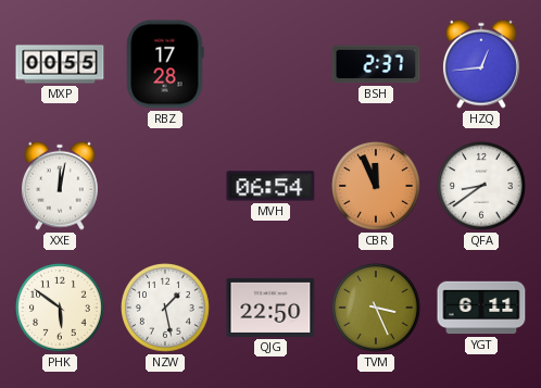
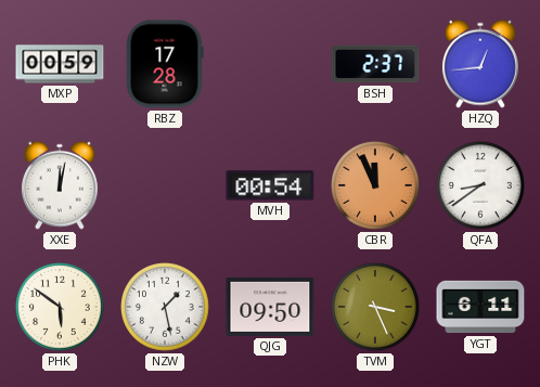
MXP: 00:55 -> 00:59 (60, 64)
MVH: 06:54 -> 00:54 (270, 185)
QJG: 22:50 -> 09:50 (270, 307)
